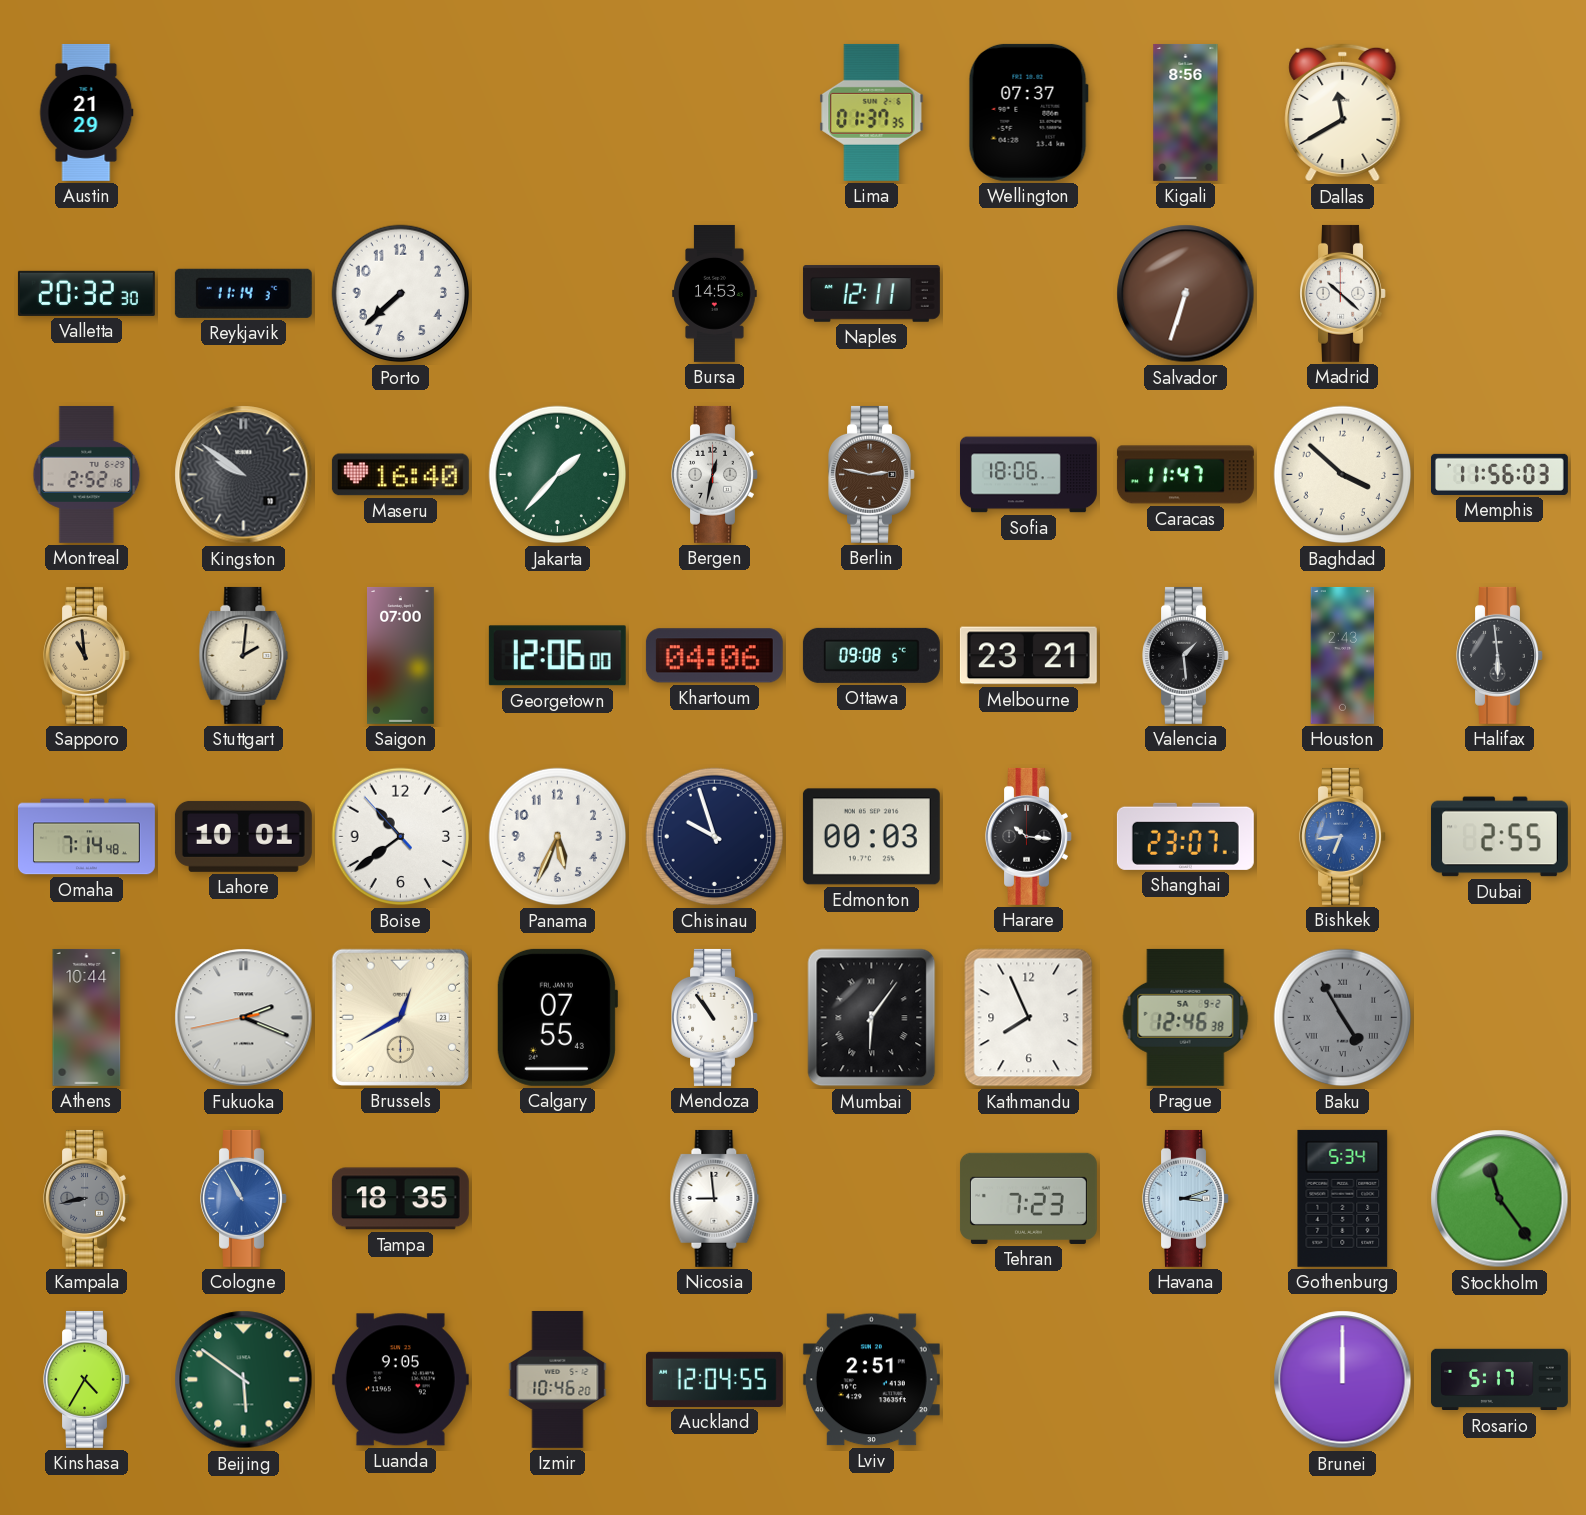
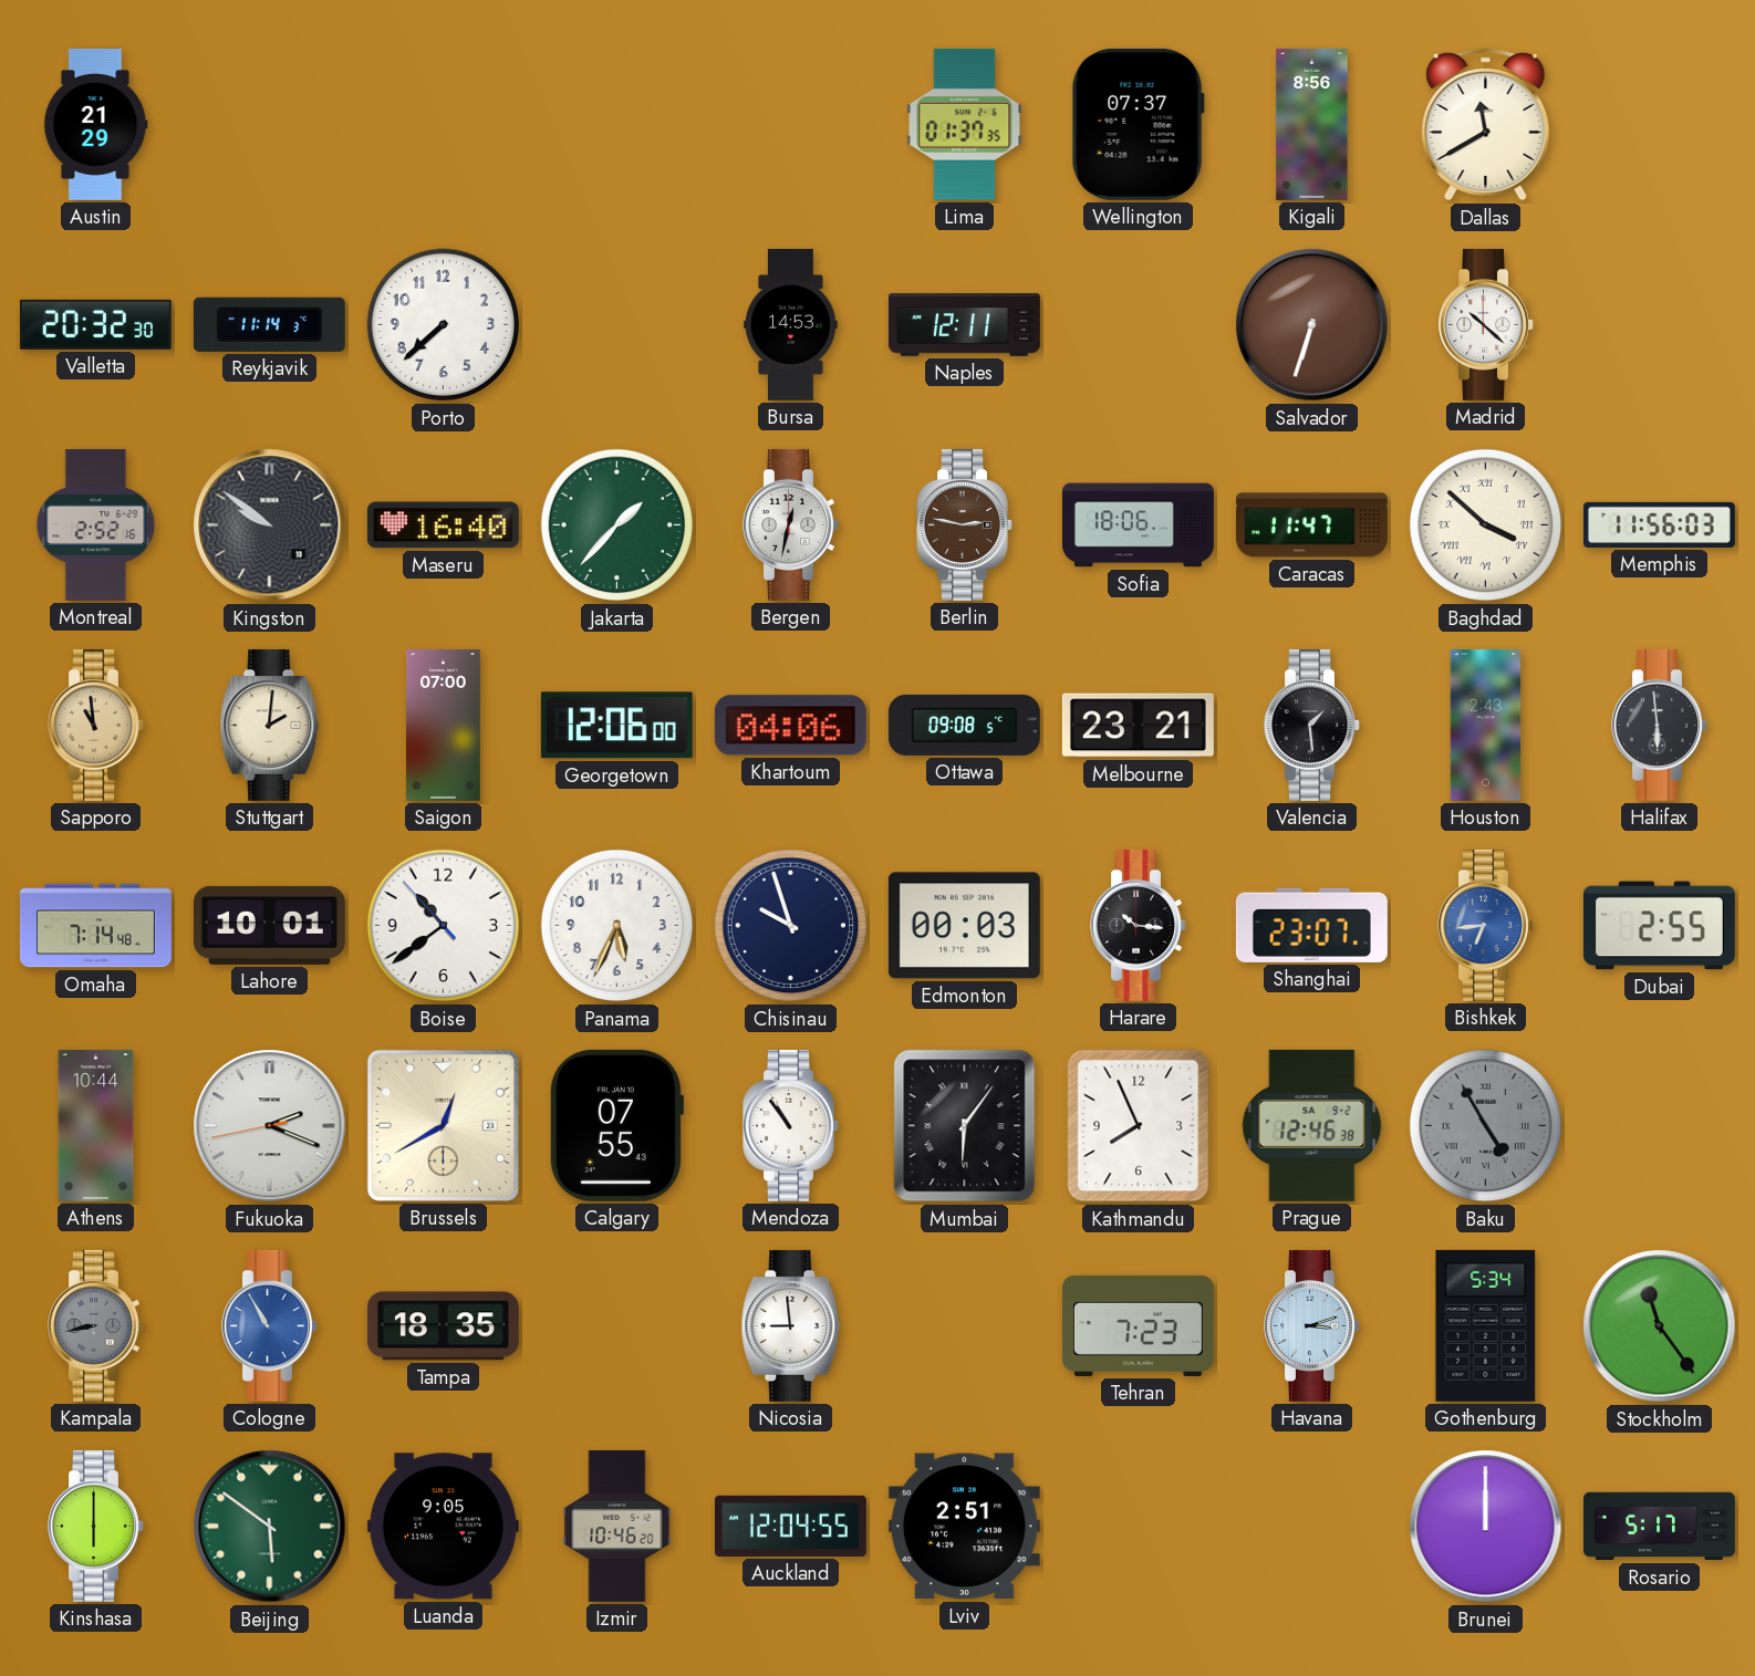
Baghdad numerals: Arabic -> Roman (1486, 525)
Kinshasa: 4:35 -> 6:00 (96, 1526)
